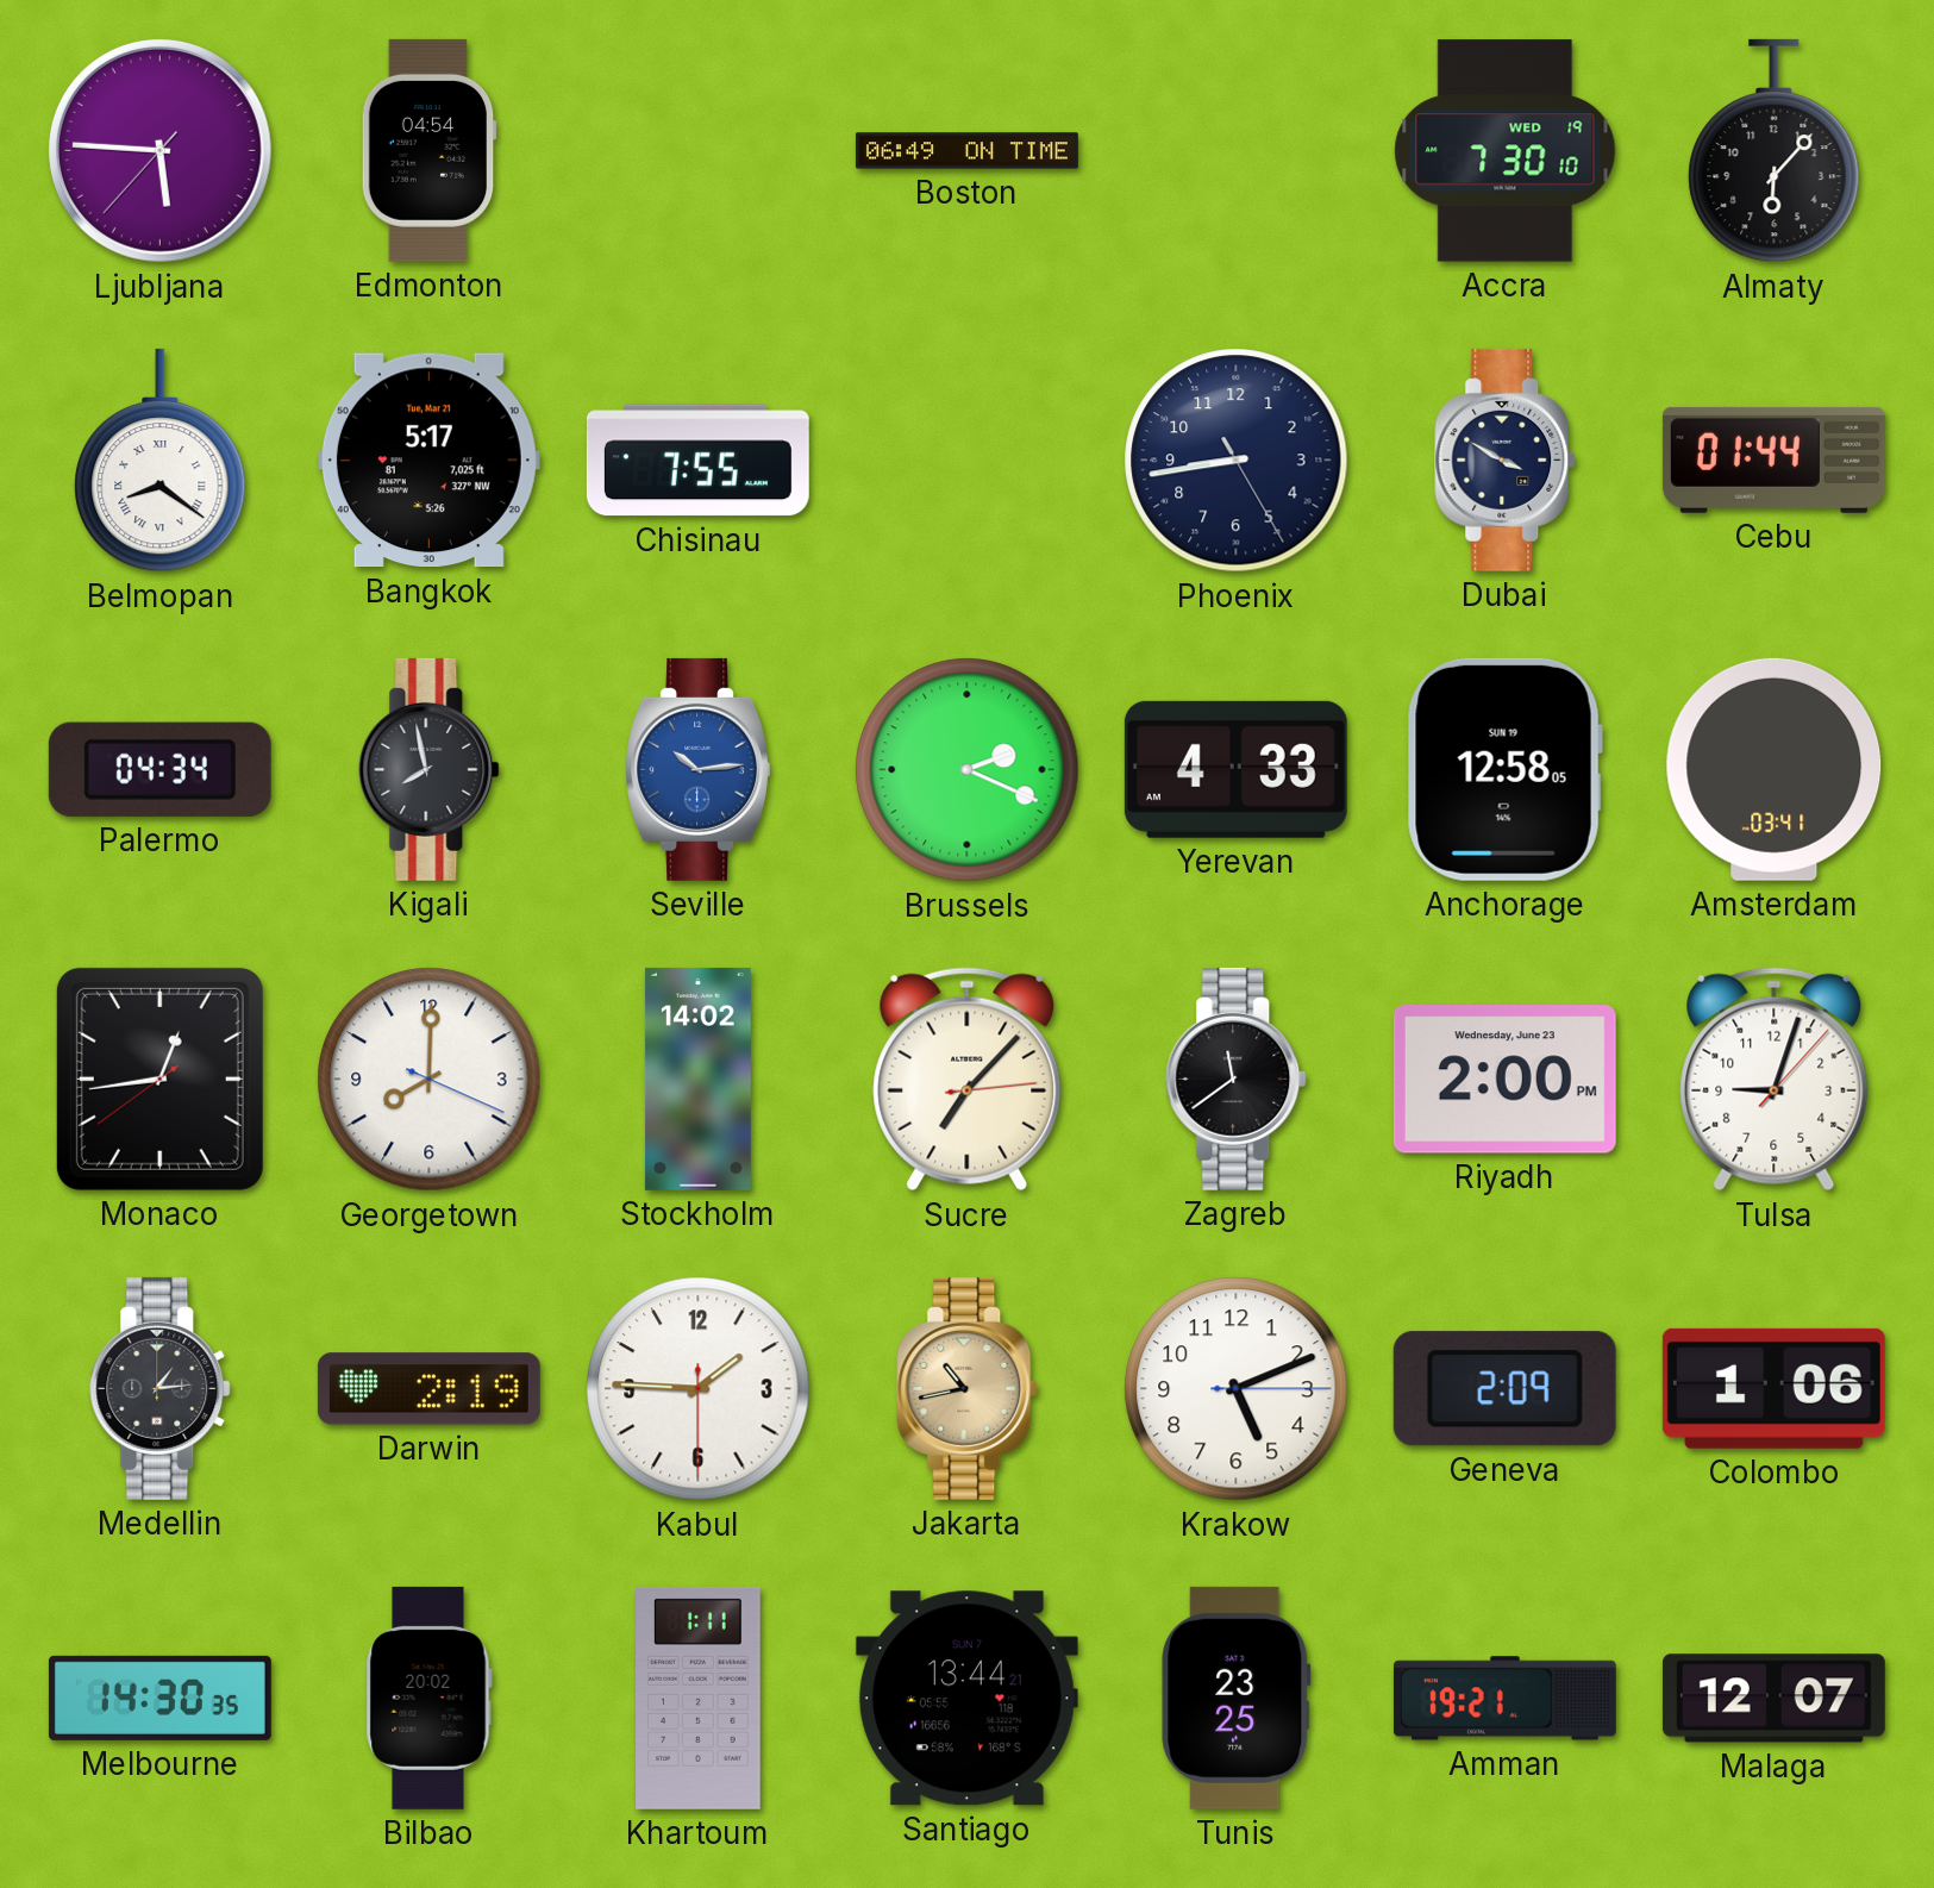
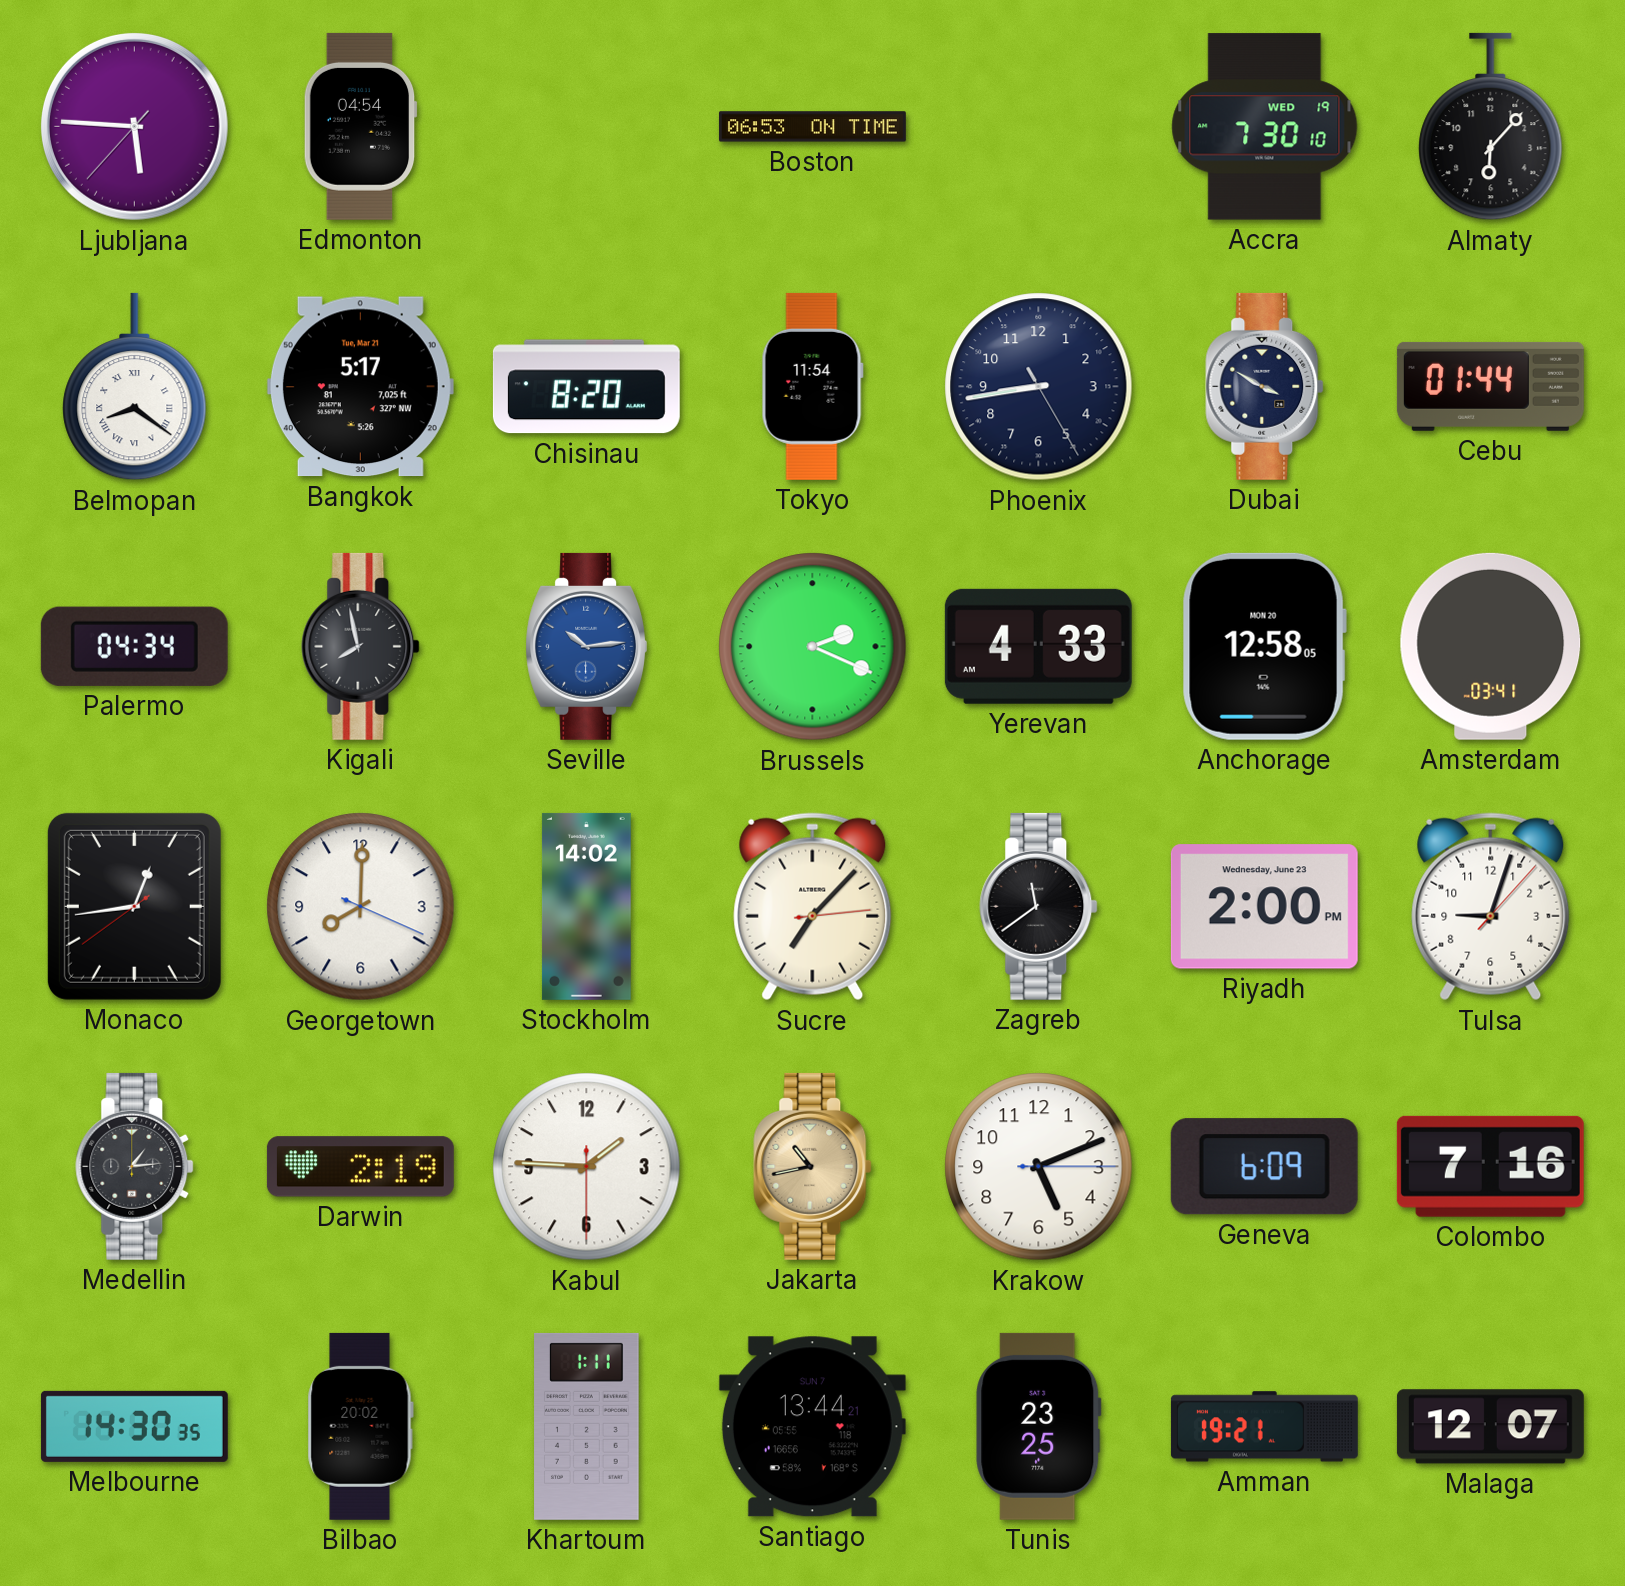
Boston: 06:49 -> 06:53 (812, 127)
Chisinau: 7:55 -> 8:20 (586, 387)
Tokyo: none -> 11:54 (812, 386)
Anchorage date: SUN 19 -> MON 20 (1264, 646)
Geneva: 2:09 -> 6:09 (1264, 1167)
Colombo: 1:06 -> 7:16 (1490, 1166)
